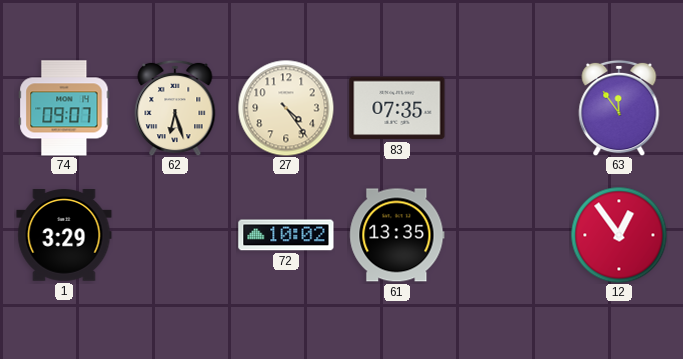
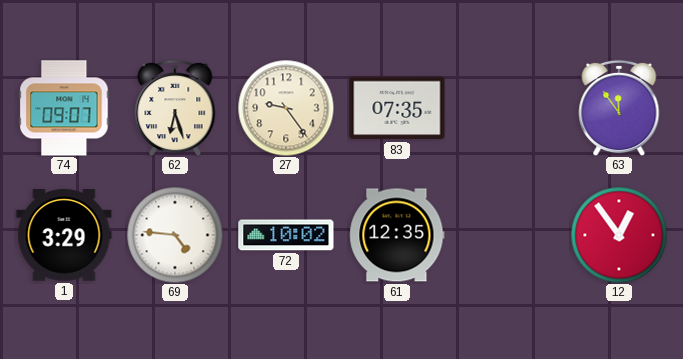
27: 4:24 -> 9:24 (286, 108)
69: none -> 4:46 (175, 235)
61: 13:35 -> 12:35 (397, 235)
